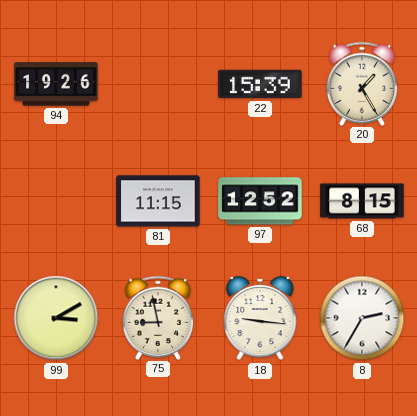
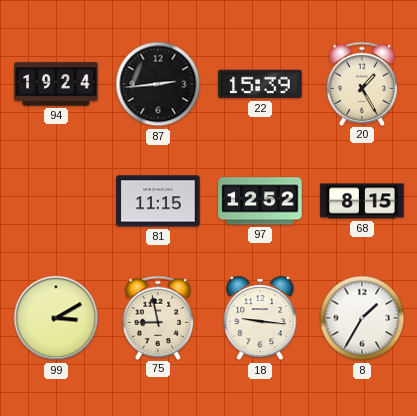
94: 19:26 -> 19:24 (56, 84)
87: none -> 2:44 (158, 84)
8: 2:35 -> 1:35 (362, 318)
